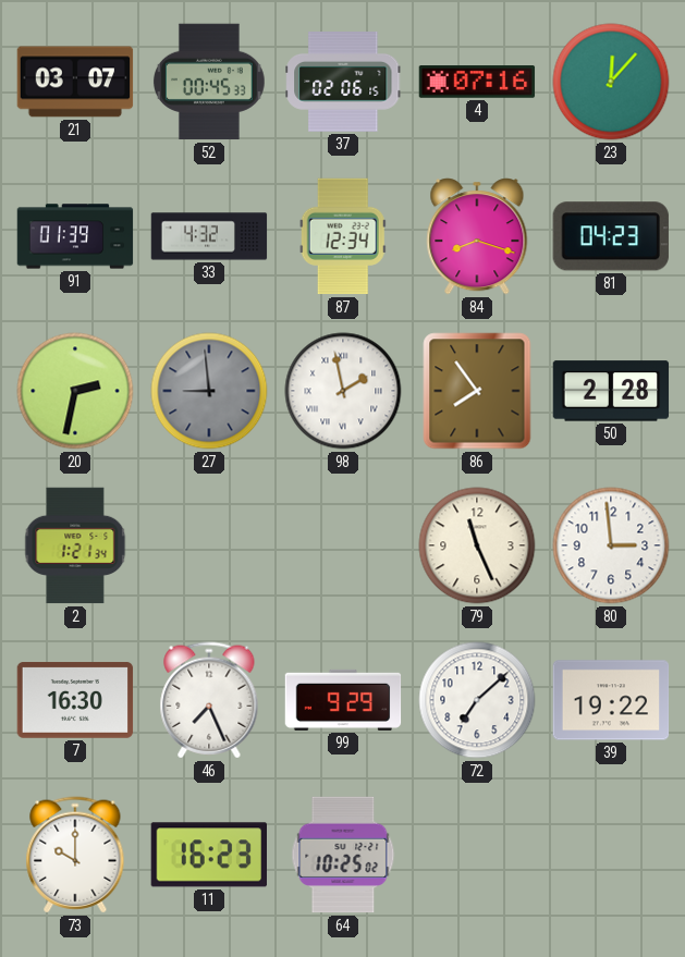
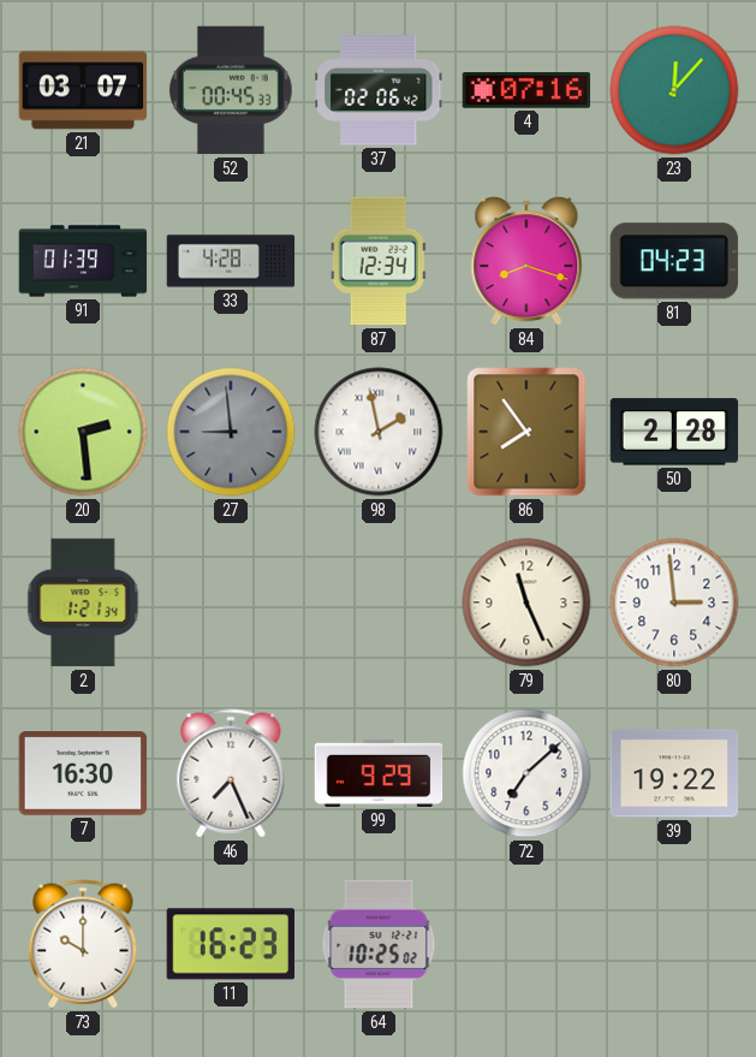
37: 02:06:15 -> 02:06:42 (379, 91)
33: 4:32 -> 4:28 (231, 261)
20: 2:32 -> 2:29 (83, 432)
